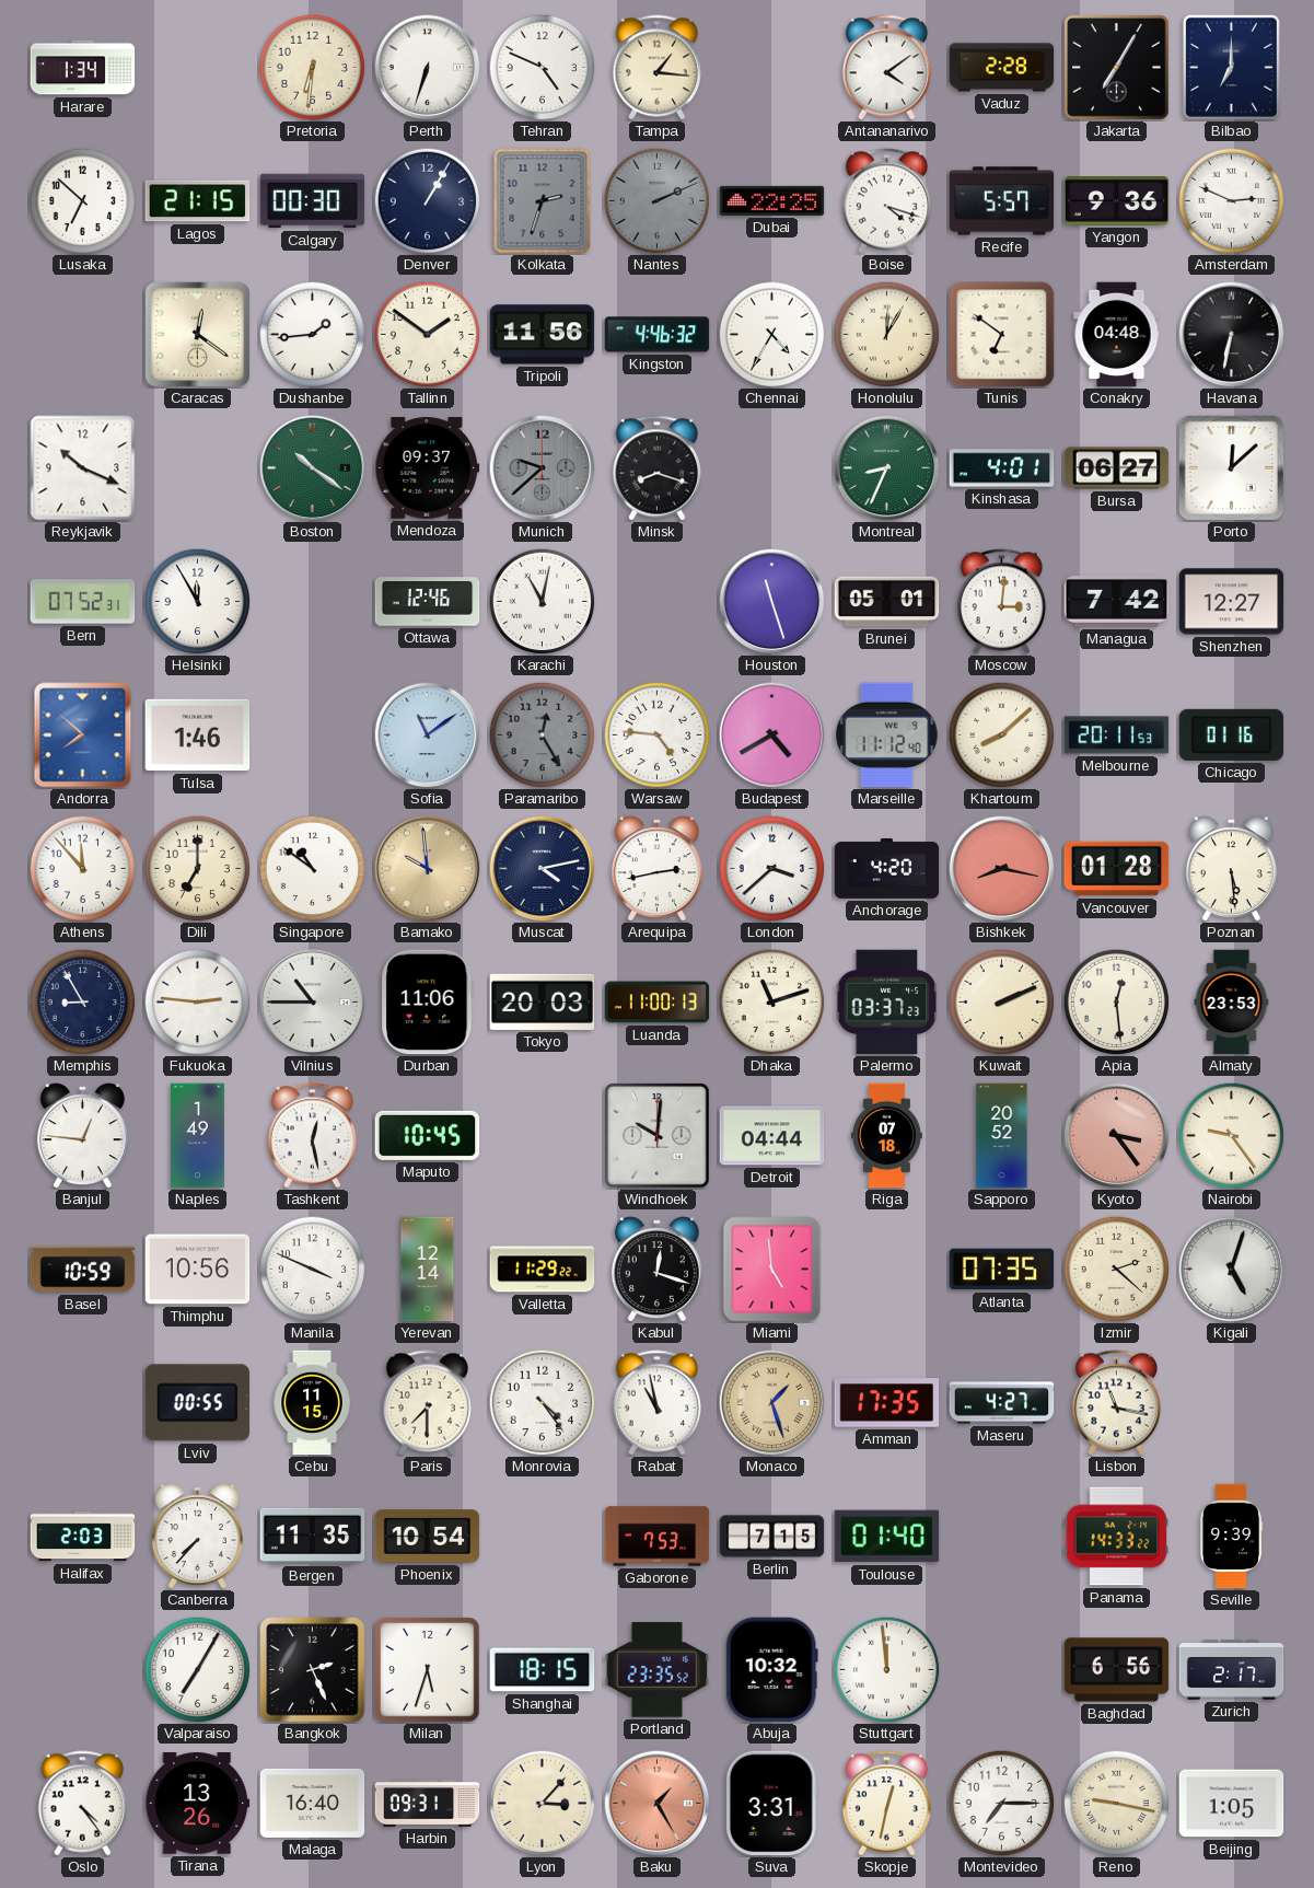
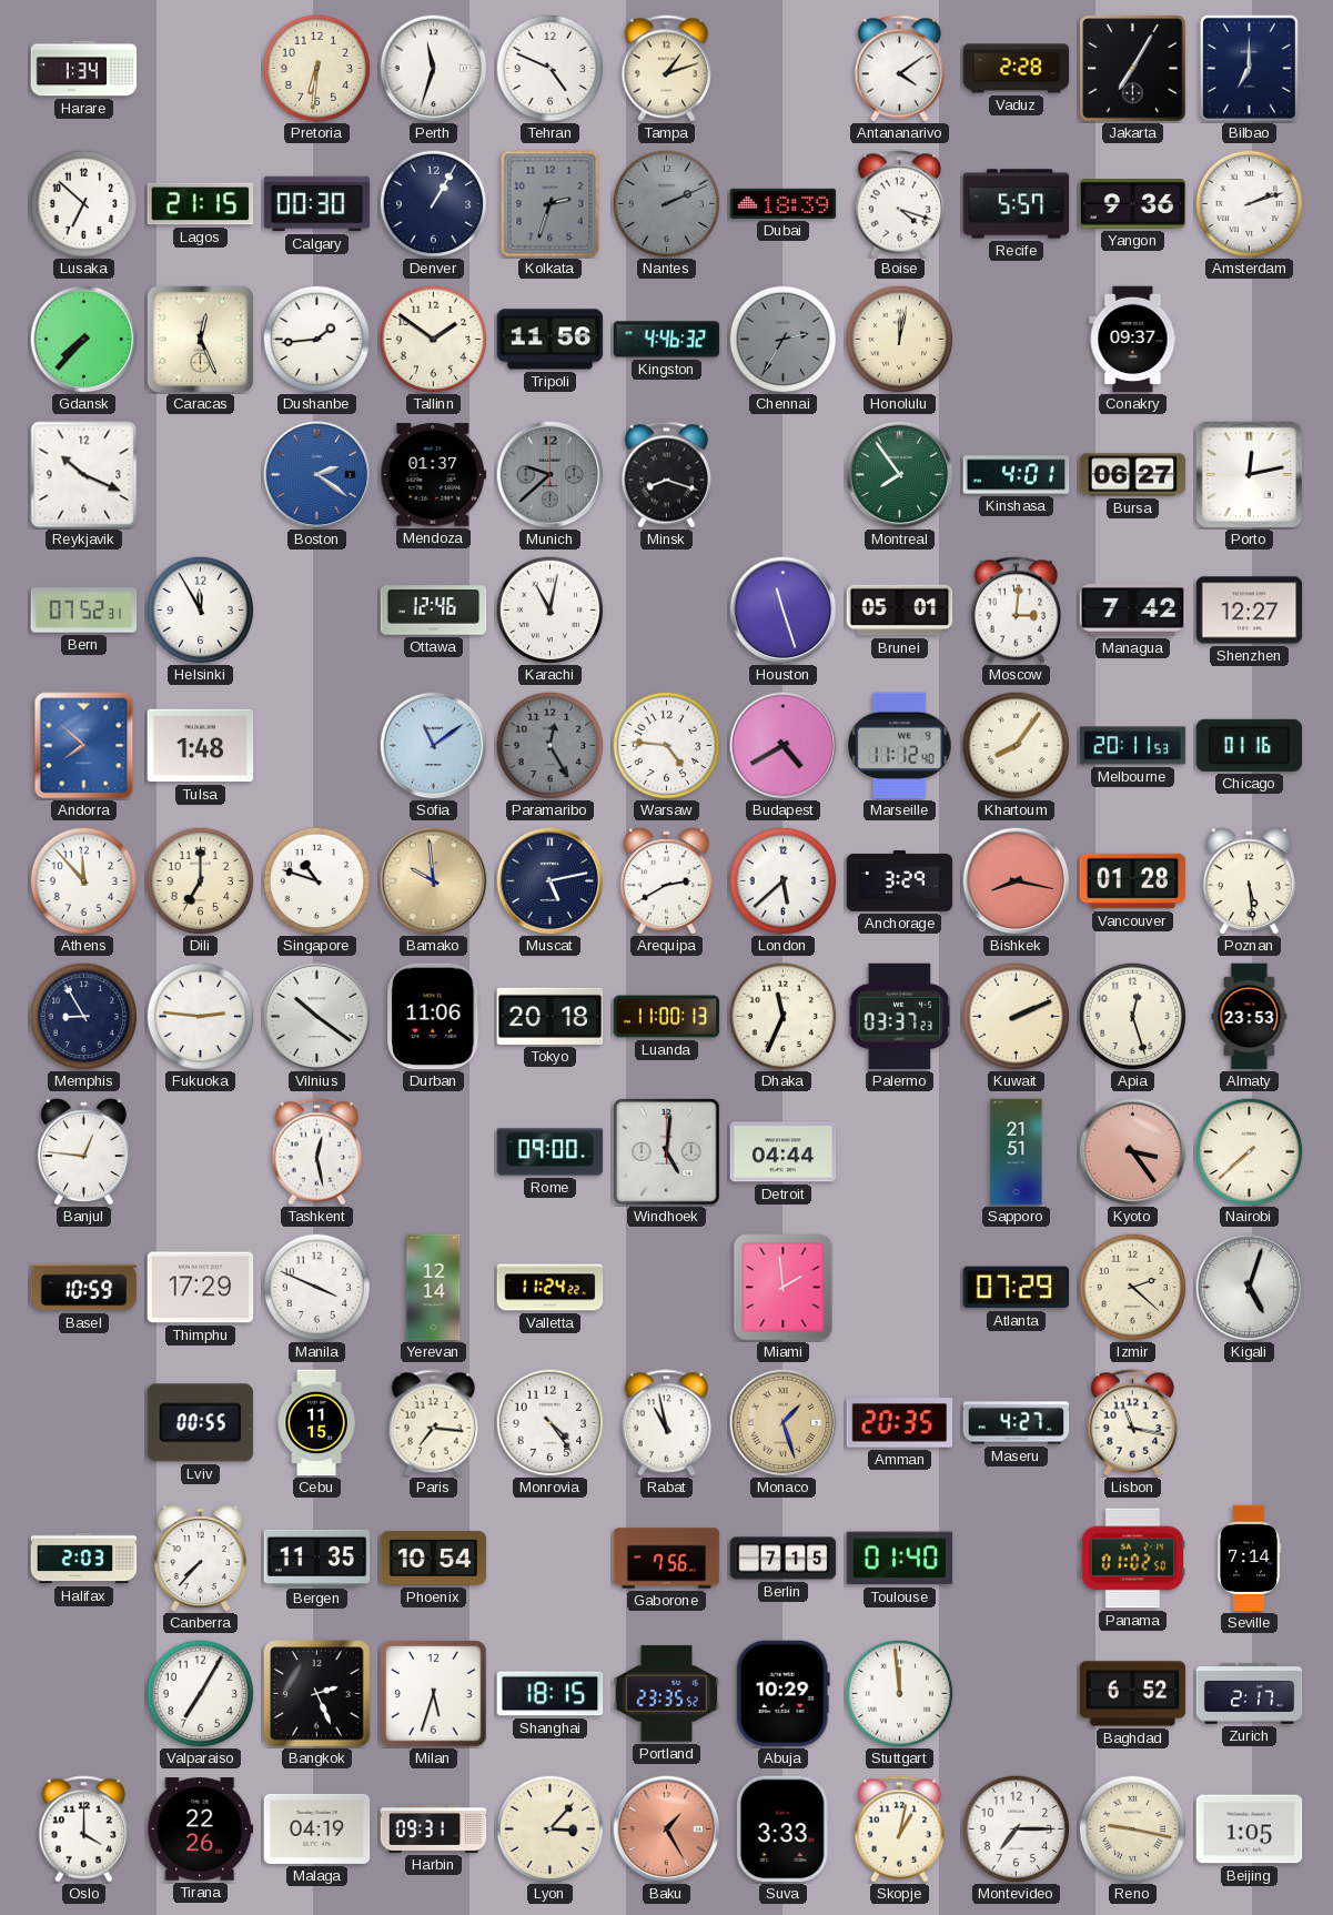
Perth: 6:33 -> 11:33 (434, 69)
Tampa: 1:16 -> 1:12 (667, 69)
Dubai: 22:25 -> 18:39 (784, 203)
Amsterdam: 2:49 -> 2:12 (1249, 203)
Gdansk: none -> 7:37 (84, 340)
Caracas: 12:21 -> 12:26 (200, 339)
Chennai: 4:35 -> 2:35 (782, 339)
Chennai dial: white -> grey (782, 339)
Honolulu: 12:05 -> 12:02 (899, 339)
Tunis: 6:51 -> none (1002, 335)
Conakry: 04:48 -> 09:37 (1133, 340)
Havana: 6:32 -> none (1232, 335)
Boston: 10:21 -> 2:21 (317, 475)
Boston dial: green -> blue (317, 475)
Mendoza: 09:37 -> 01:37 (434, 475)
Montreal: 8:34 -> 7:54 (900, 475)
Porto: 12:08 -> 12:13 (1249, 474)
Tulsa: 1:46 -> 1:48 (201, 746)
Khartoum: 8:08 -> 8:06 (1016, 745)
Singapore: 10:51 -> 10:48 (316, 880)
Muscat: 4:13 -> 5:13 (551, 881)
Arequipa: 2:43 -> 2:40 (666, 881)
London: 3:38 -> 5:38 (782, 880)
Anchorage: 4:20 -> 3:29 (900, 880)
Vilnius: 10:45 -> 10:21 (317, 1017)
Tokyo: 20:03 -> 20:18 (551, 1016)
Dhaka: 11:12 -> 11:34 (782, 1016)
Apia: 12:29 -> 12:27 (1132, 1016)
Naples: 1:49 -> none (197, 1136)
Maputo: 10:45 -> none (428, 1135)
Rome: none -> 09:00 (551, 1152)
Windhoek: 10:01 -> 5:01 (667, 1152)
Riga: 07:18 -> none (886, 1136)
Sapporo: 20:52 -> 21:51 (1017, 1152)
Nairobi: 9:24 -> 7:38 (1249, 1151)
Thimphu: 10:56 -> 17:29 (201, 1288)
Valletta: 11:29 -> 11:24 (551, 1288)
Kabul: 12:18 -> none (656, 1270)
Miami: 4:59 -> 1:59 (784, 1288)
Atlanta: 07:35 -> 07:29 (1017, 1288)
Paris: 7:30 -> 7:16 (434, 1423)
Amman: 17:35 -> 20:35 (900, 1423)
Gaborone: 7:53 -> 7:56 (667, 1559)
Panama: 14:33 -> 01:02 (1133, 1559)
Seville: 9:39 -> 7:14 (1249, 1559)
Abuja: 10:32 -> 10:29 (782, 1694)
Baghdad: 6:56 -> 6:52 (1133, 1694)
Oslo: 4:24 -> 4:00 (84, 1830)
Tirana: 13:26 -> 22:26 (201, 1830)
Malaga: 16:40 -> 04:19 (317, 1828)
Suva: 3:31 -> 3:33 (782, 1830)
Skopje: 12:32 -> 1:02 (900, 1830)
